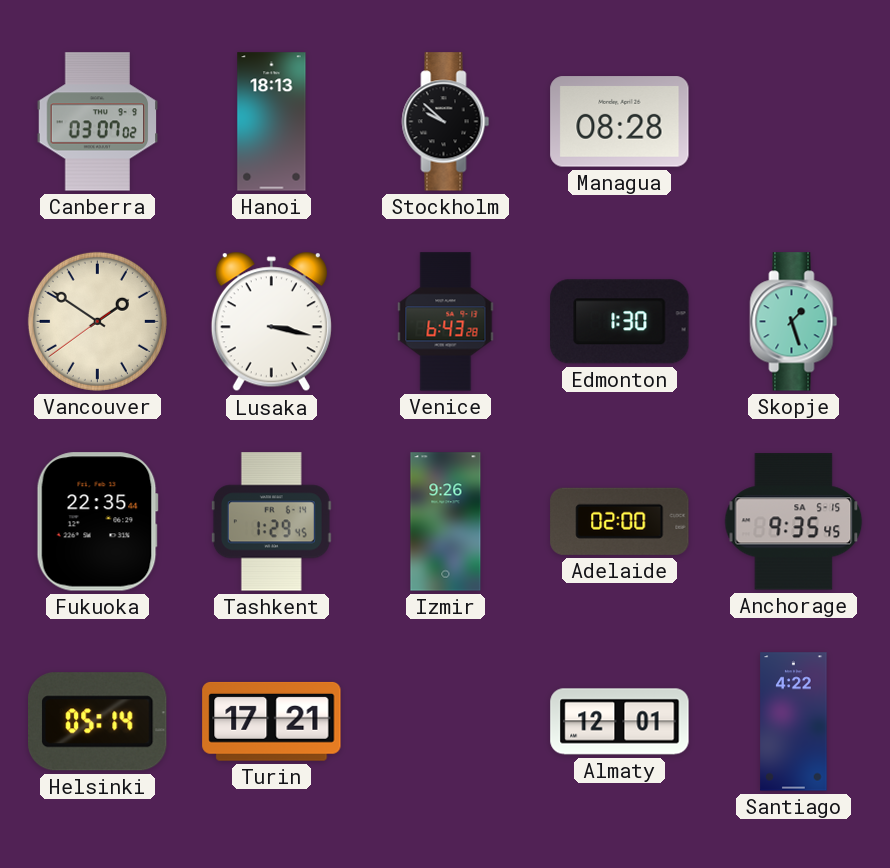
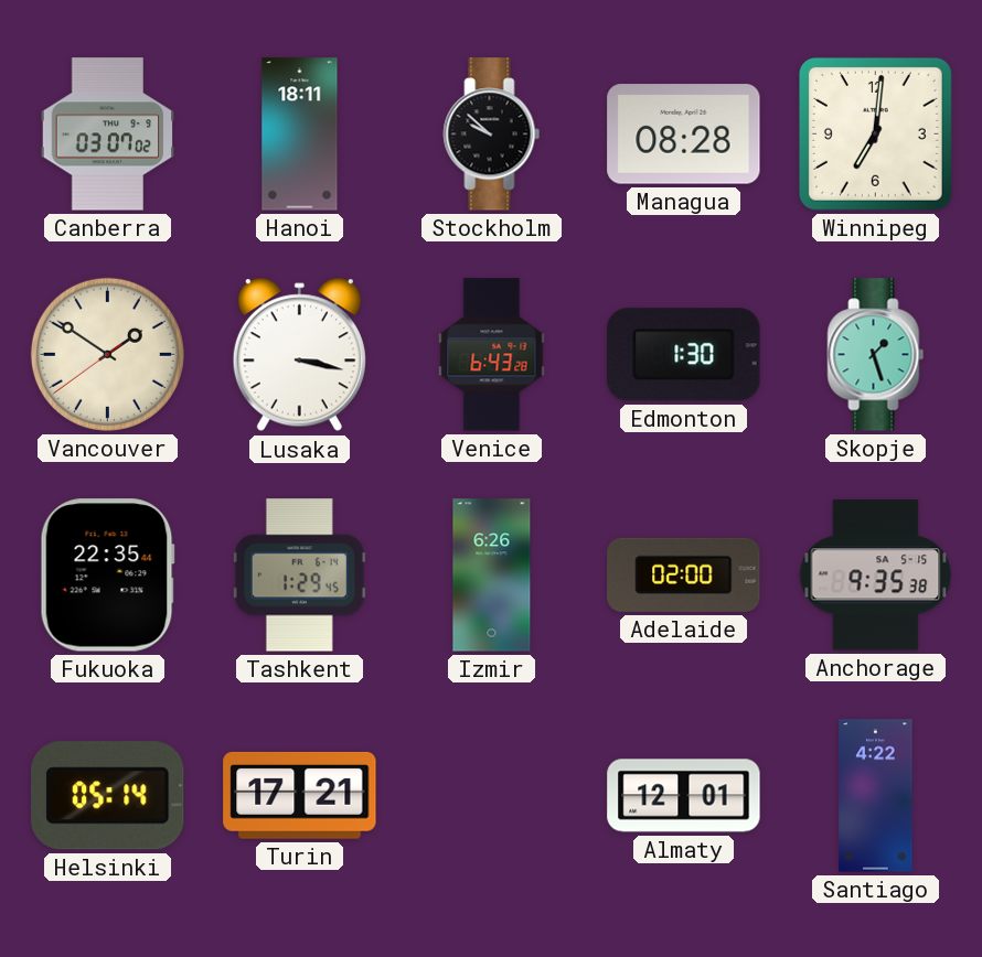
Hanoi: 18:13 -> 18:11 (300, 135)
Winnipeg: none -> 7:01 (875, 133)
Izmir: 9:26 -> 6:26 (492, 576)
Anchorage: 9:35:45 -> 9:35:38 (876, 576)
